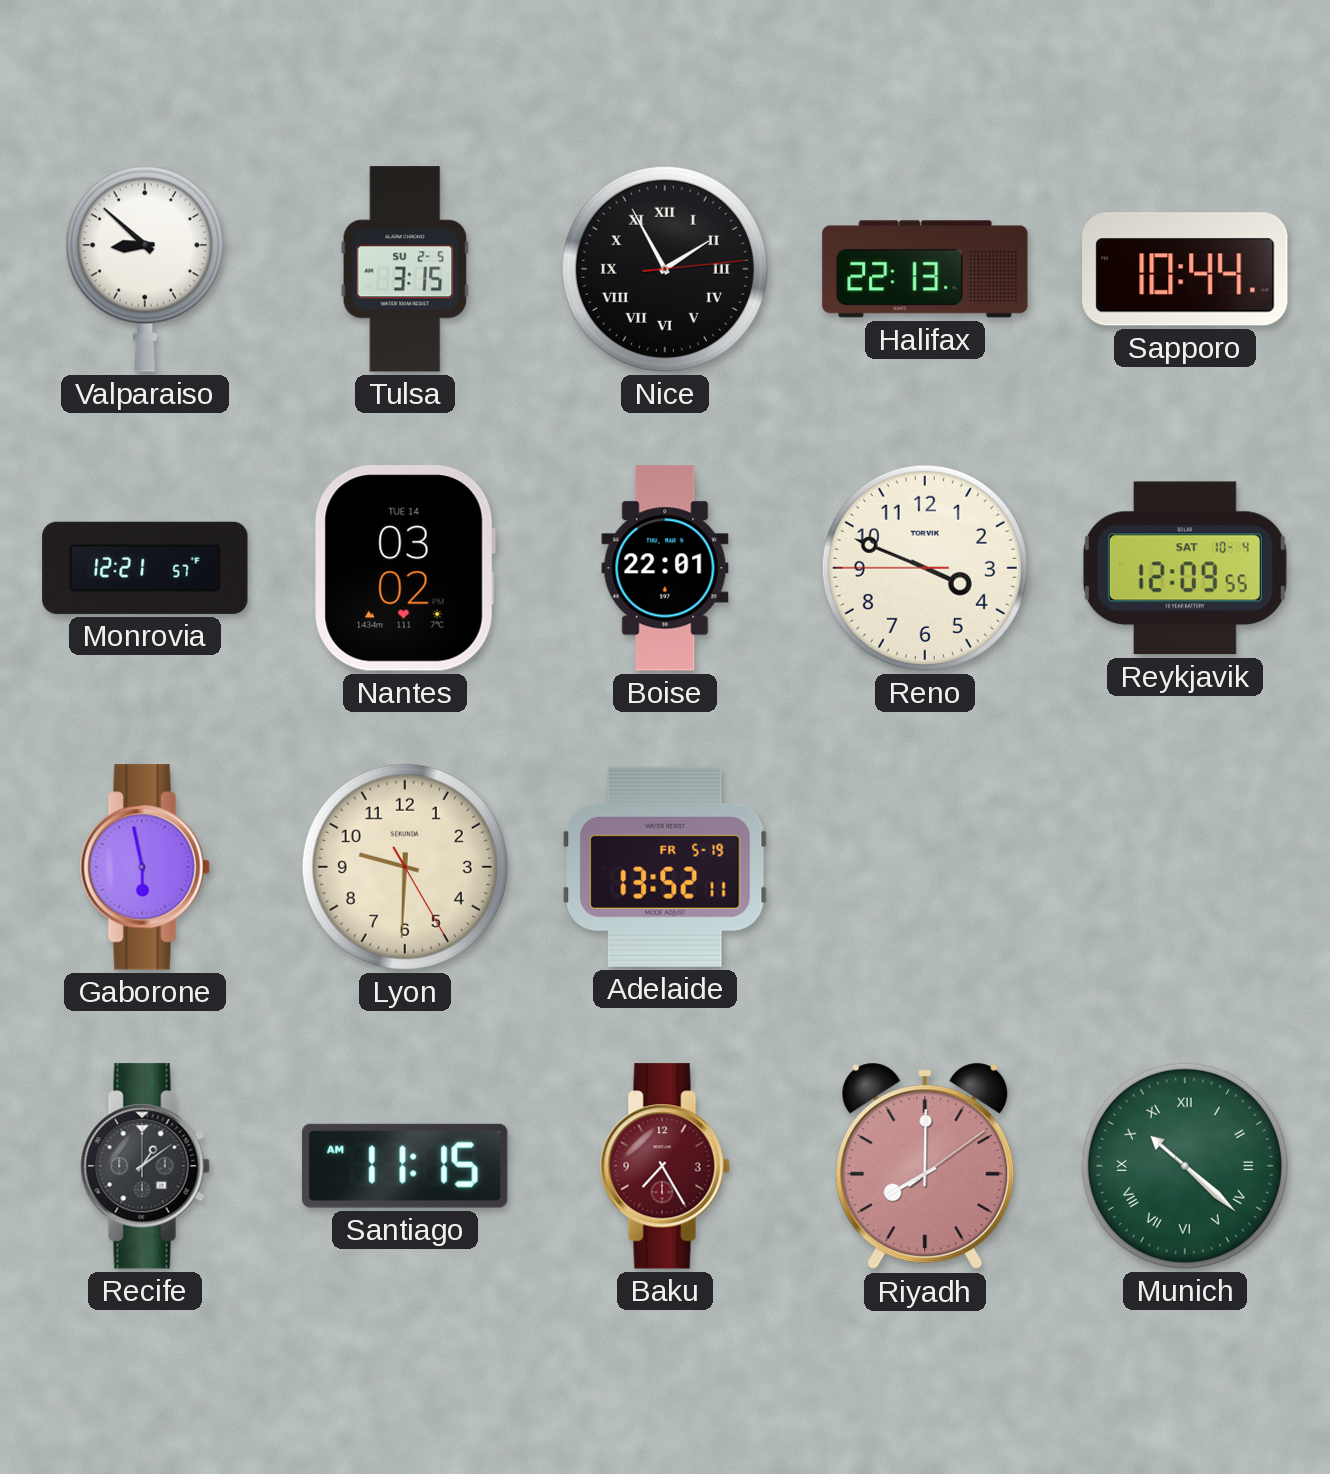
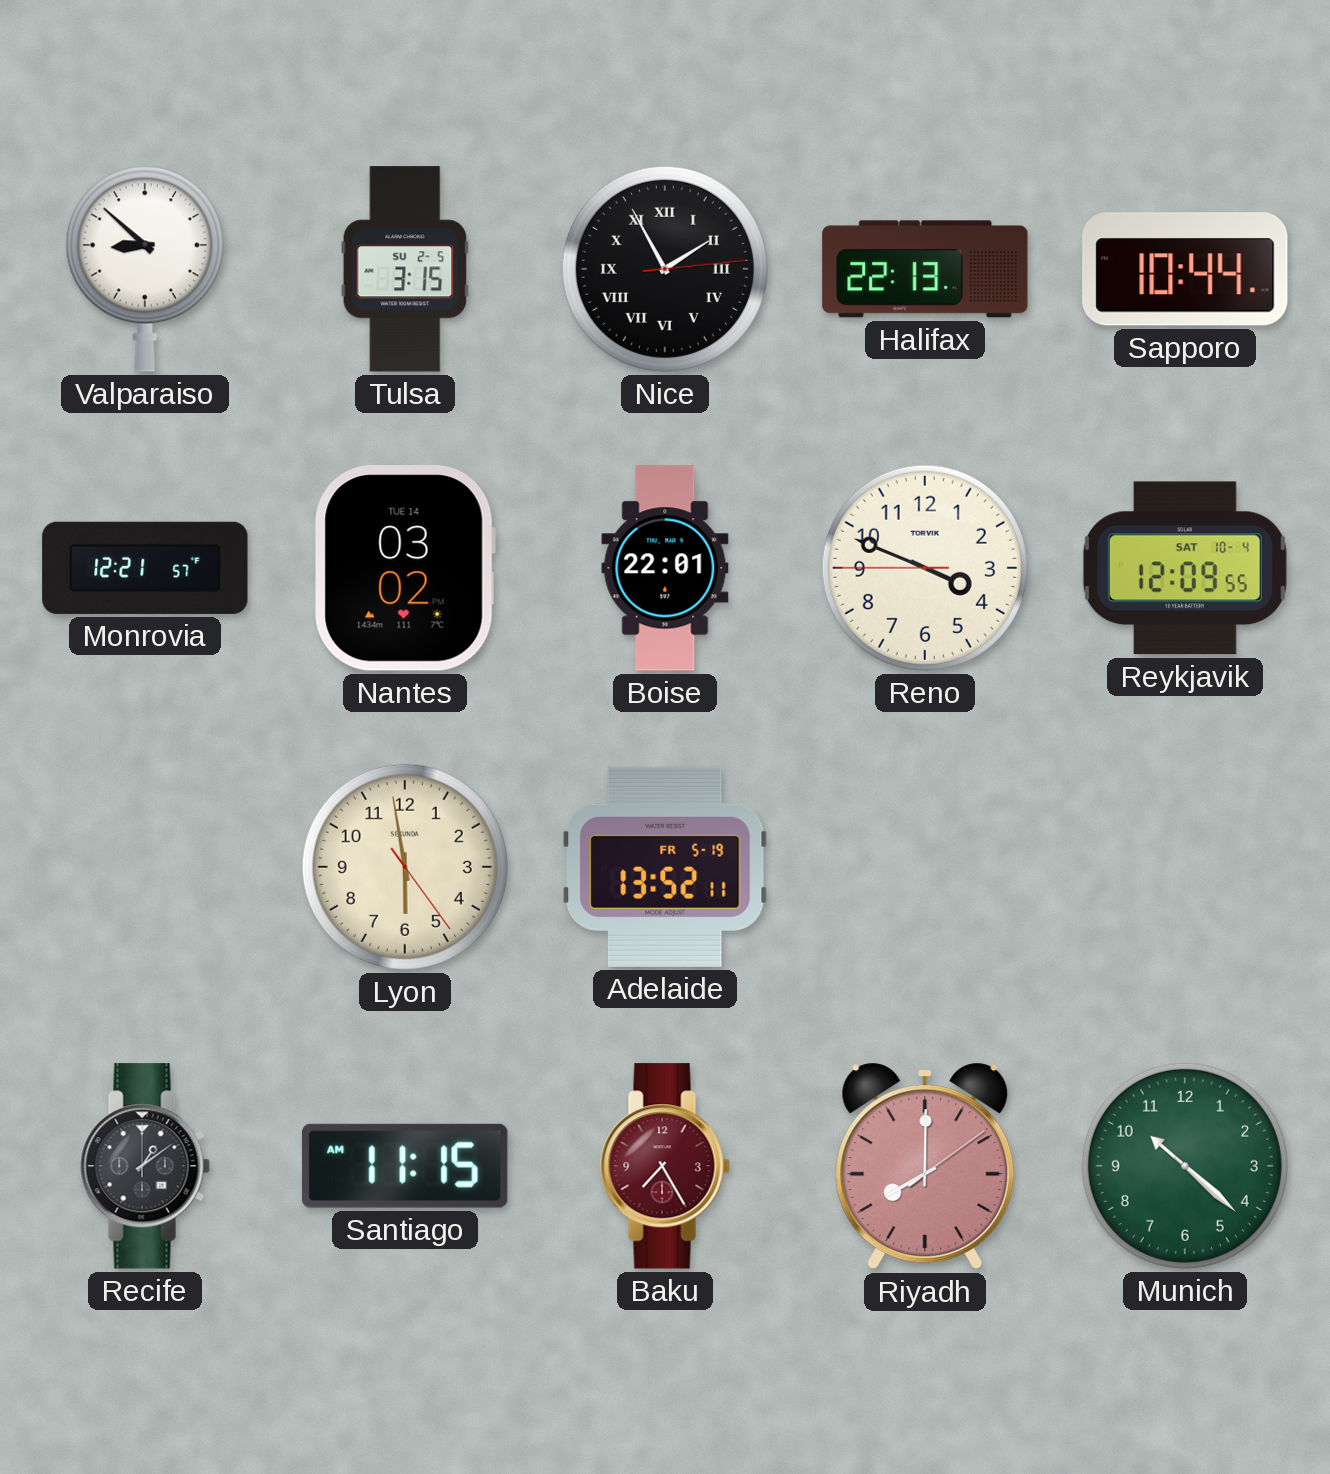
Gaborone: 5:58 -> none (145, 867)
Lyon: 9:30 -> 5:58 (405, 867)
Munich numerals: Roman -> Arabic (1185, 1166)
